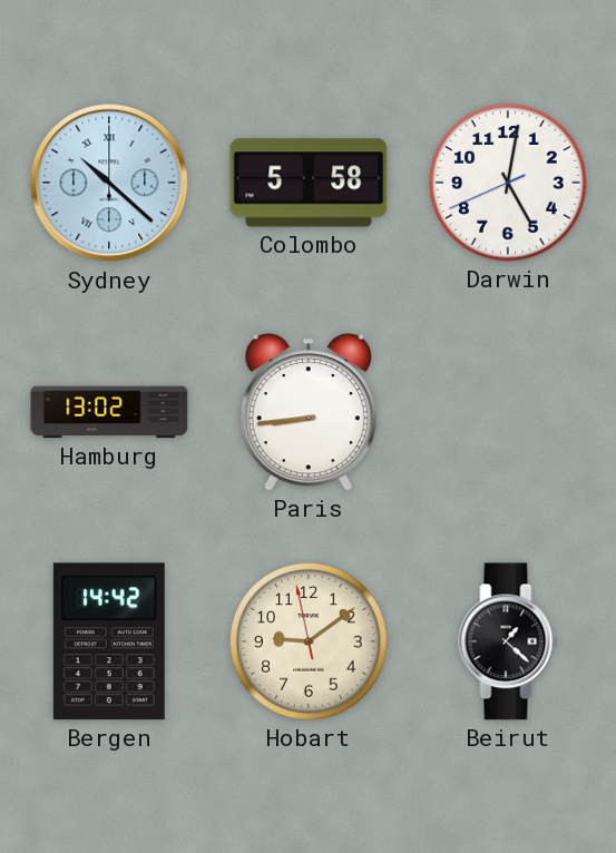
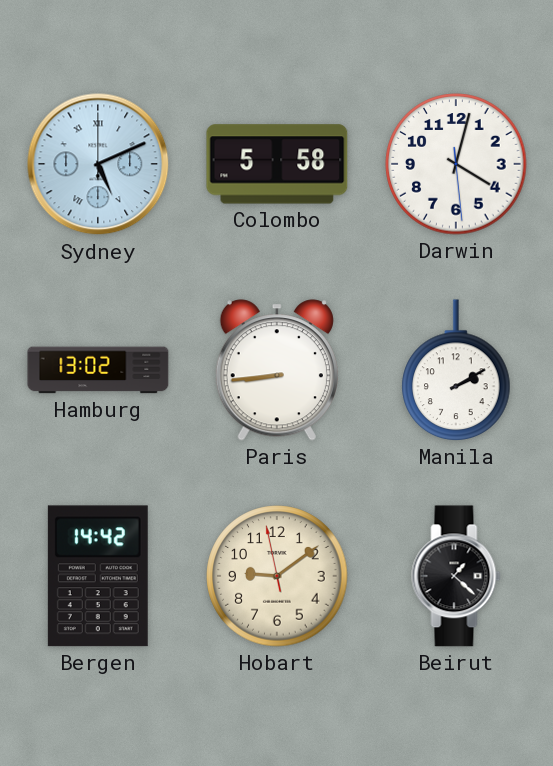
Sydney: 10:22 -> 5:11 (98, 164)
Darwin: 5:01 -> 4:02 (456, 164)
Manila: none -> 2:10 (456, 370)
